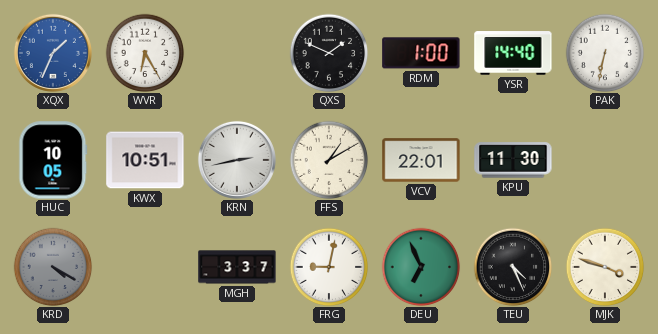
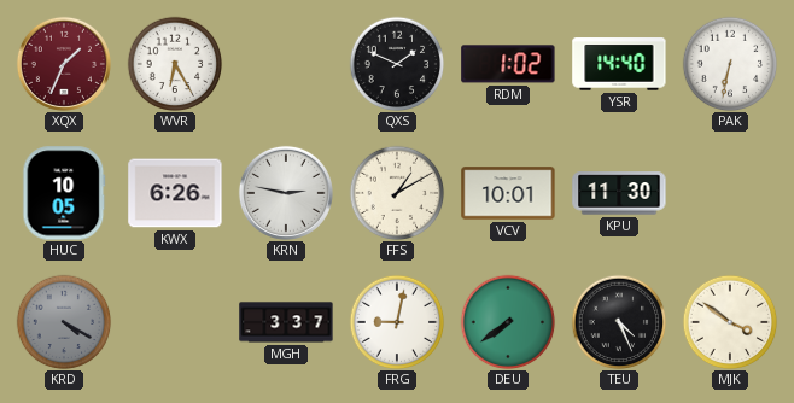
XQX dial: blue -> burgundy (64, 64)
RDM: 1:00 -> 1:02 (508, 64)
KWX: 10:51 -> 6:26 (175, 193)
KRN: 2:43 -> 2:47 (286, 193)
VCV: 22:01 -> 10:01 (508, 193)
DEU: 6:56 -> 7:39 (508, 322)
MJK: 3:48 -> 3:51 (730, 322)
